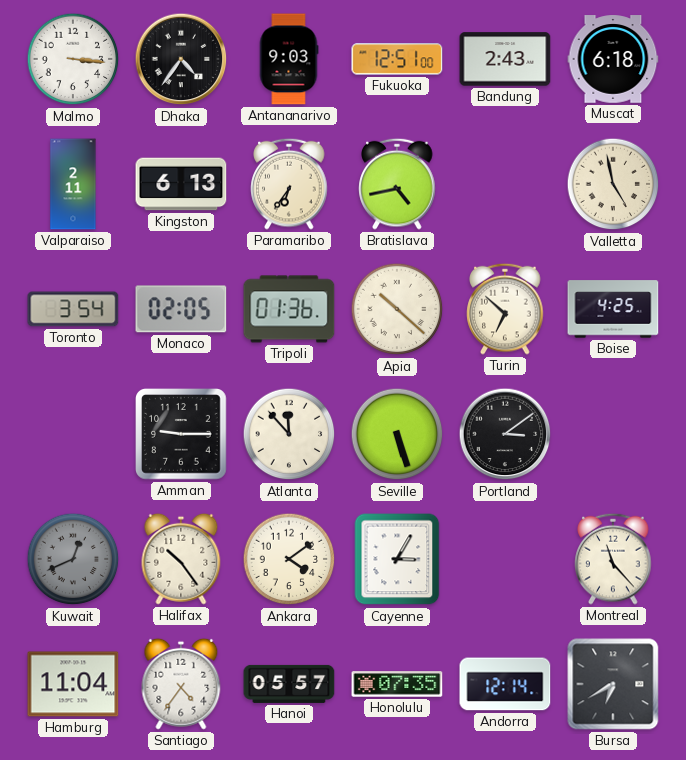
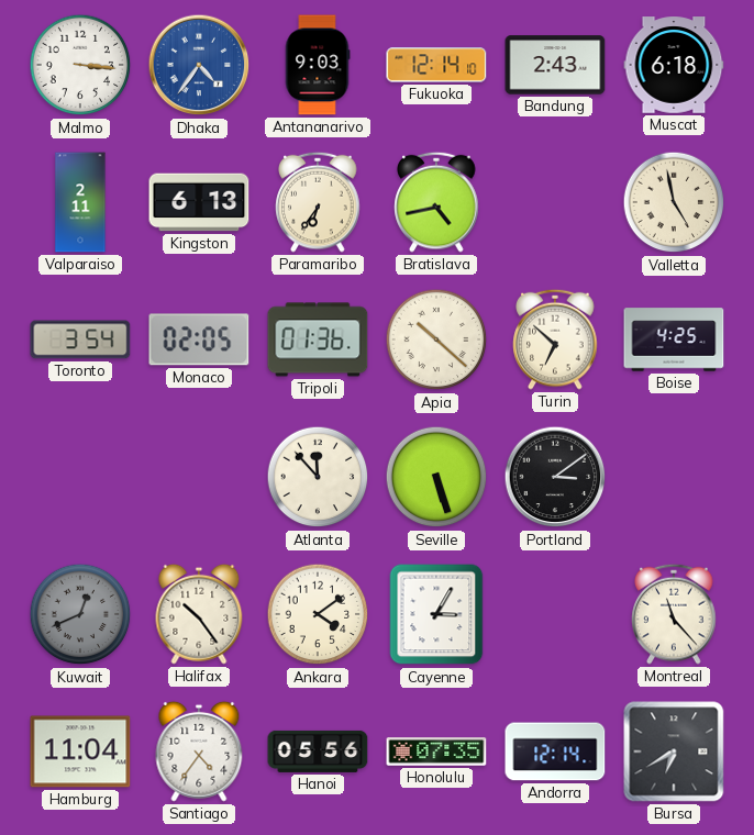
Dhaka dial: black -> blue (199, 65)
Fukuoka: 12:51 -> 12:14 (436, 65)
Amman: 9:15 -> none (182, 435)
Hanoi: 05:57 -> 05:56 (318, 751)
